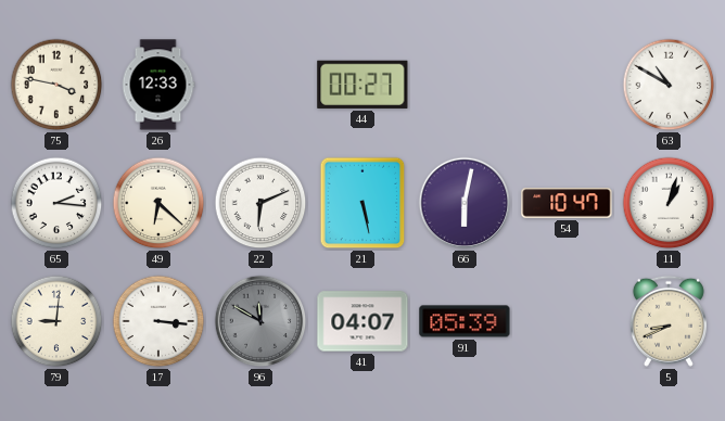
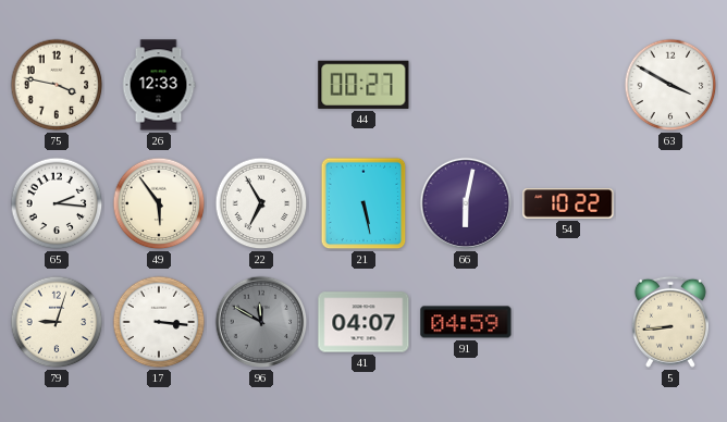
63: 10:50 -> 3:50 (670, 85)
49: 6:22 -> 5:54 (159, 203)
22: 6:11 -> 6:55 (261, 203)
54: 10:47 -> 10:22 (568, 203)
11: 1:03 -> none (669, 203)
79: 9:01 -> 9:03 (57, 322)
91: 05:39 -> 04:59 (466, 322)
5: 8:41 -> 8:44 (670, 322)
